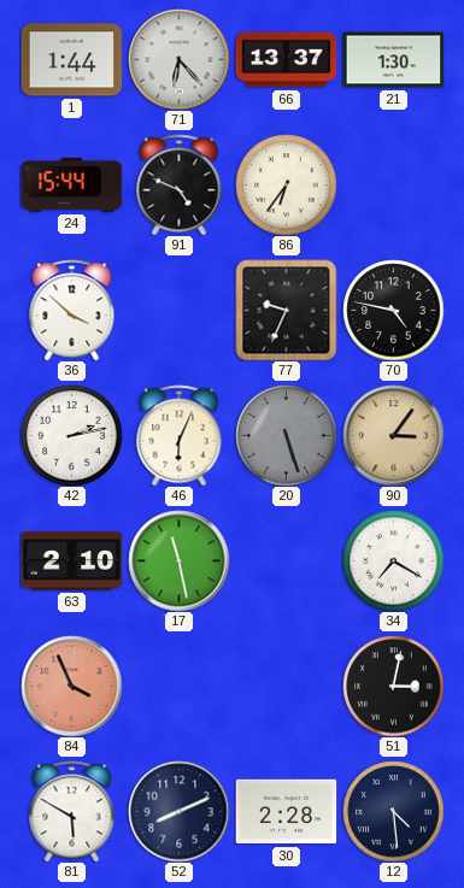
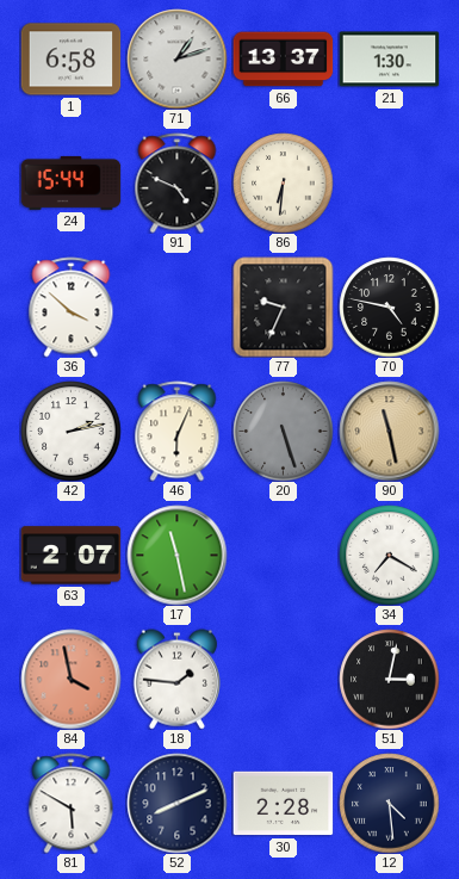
1: 1:44 -> 6:58 (70, 60)
71: 6:23 -> 1:12 (176, 58)
86: 6:36 -> 6:31 (283, 182)
90: 3:06 -> 11:28 (389, 431)
63: 2:10 -> 2:07 (70, 556)
84: 3:56 -> 3:58 (70, 679)
18: none -> 1:46 (176, 679)
